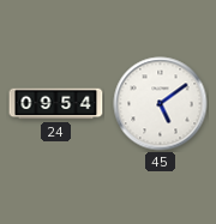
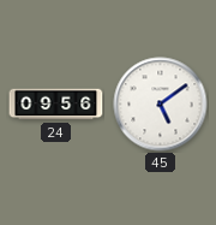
24: 09:54 -> 09:56 (56, 105)
